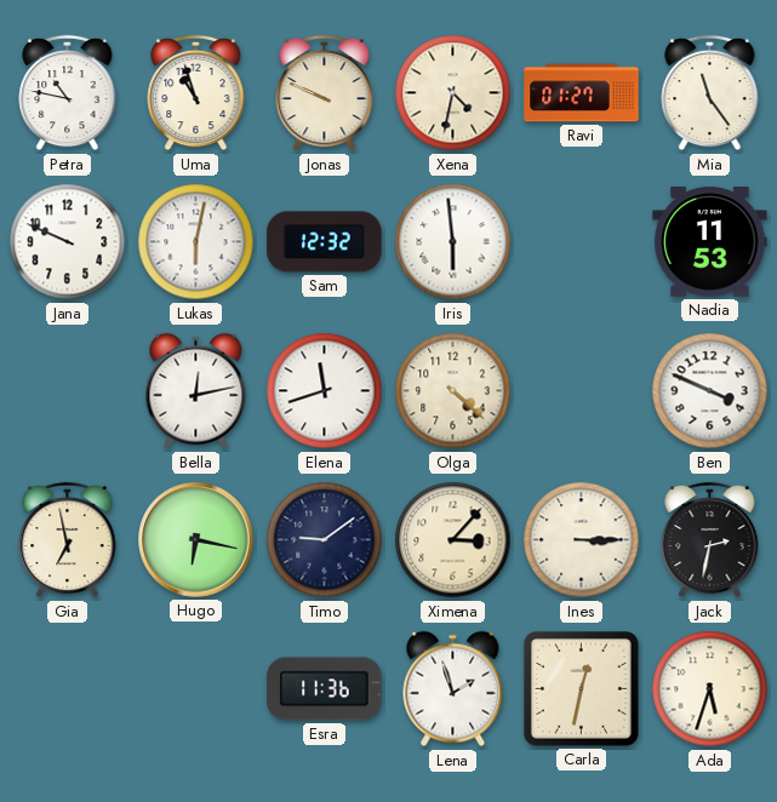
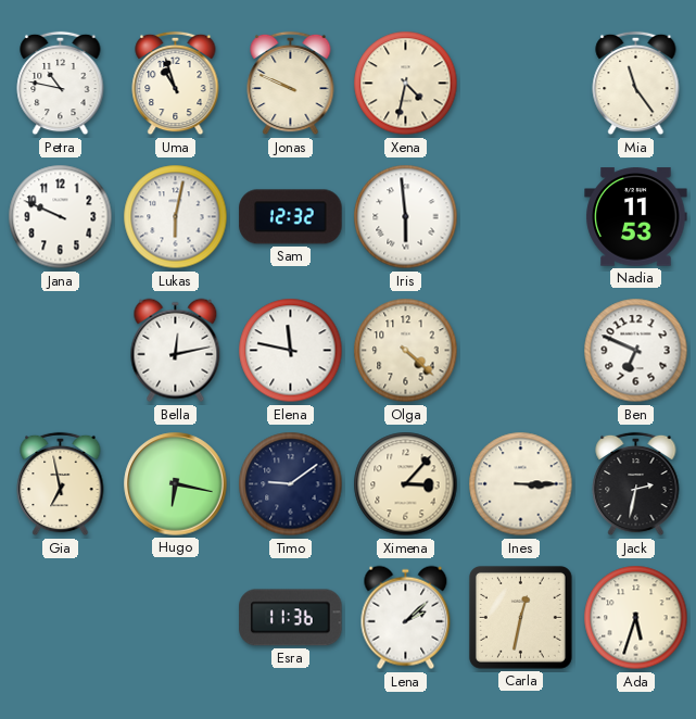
Ravi: 01:27 -> none (582, 93)
Elena: 11:42 -> 11:47 (291, 351)
Ben: 3:49 -> 6:49 (636, 351)
Lena: 1:57 -> 2:08 (406, 618)
